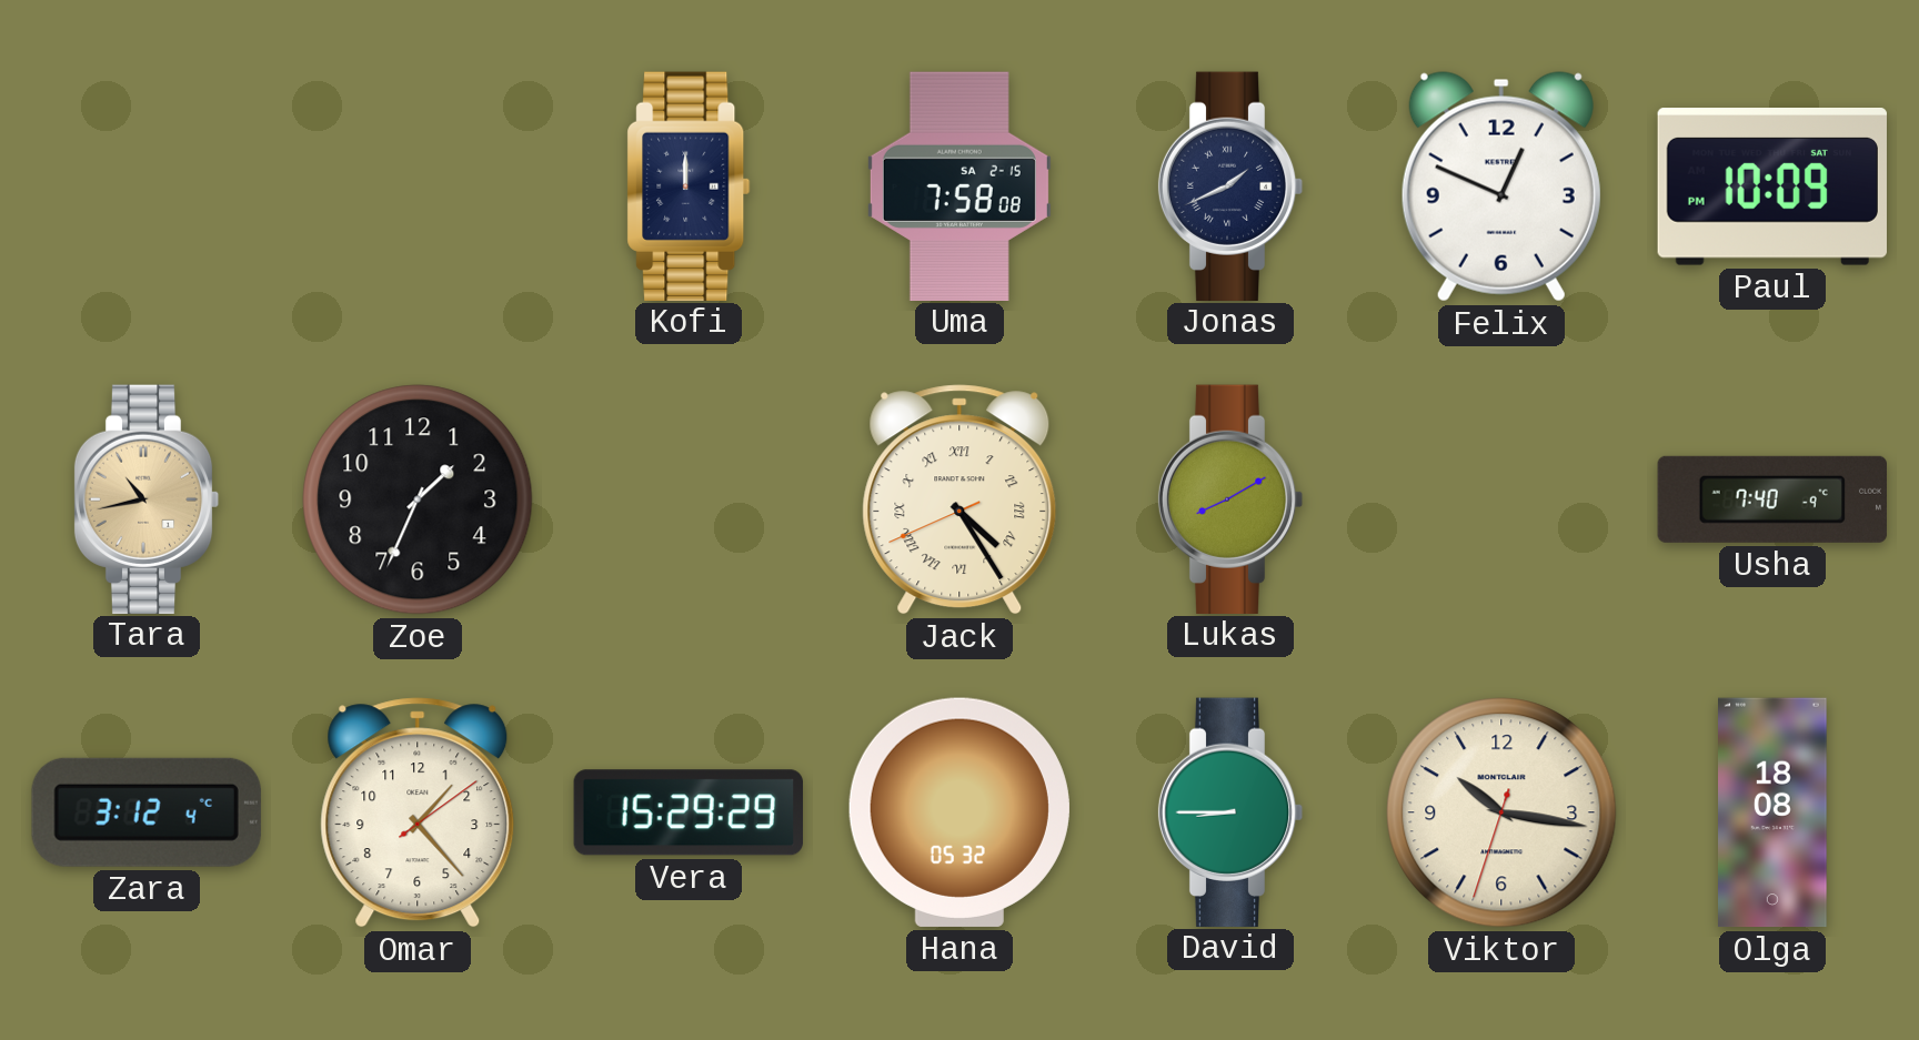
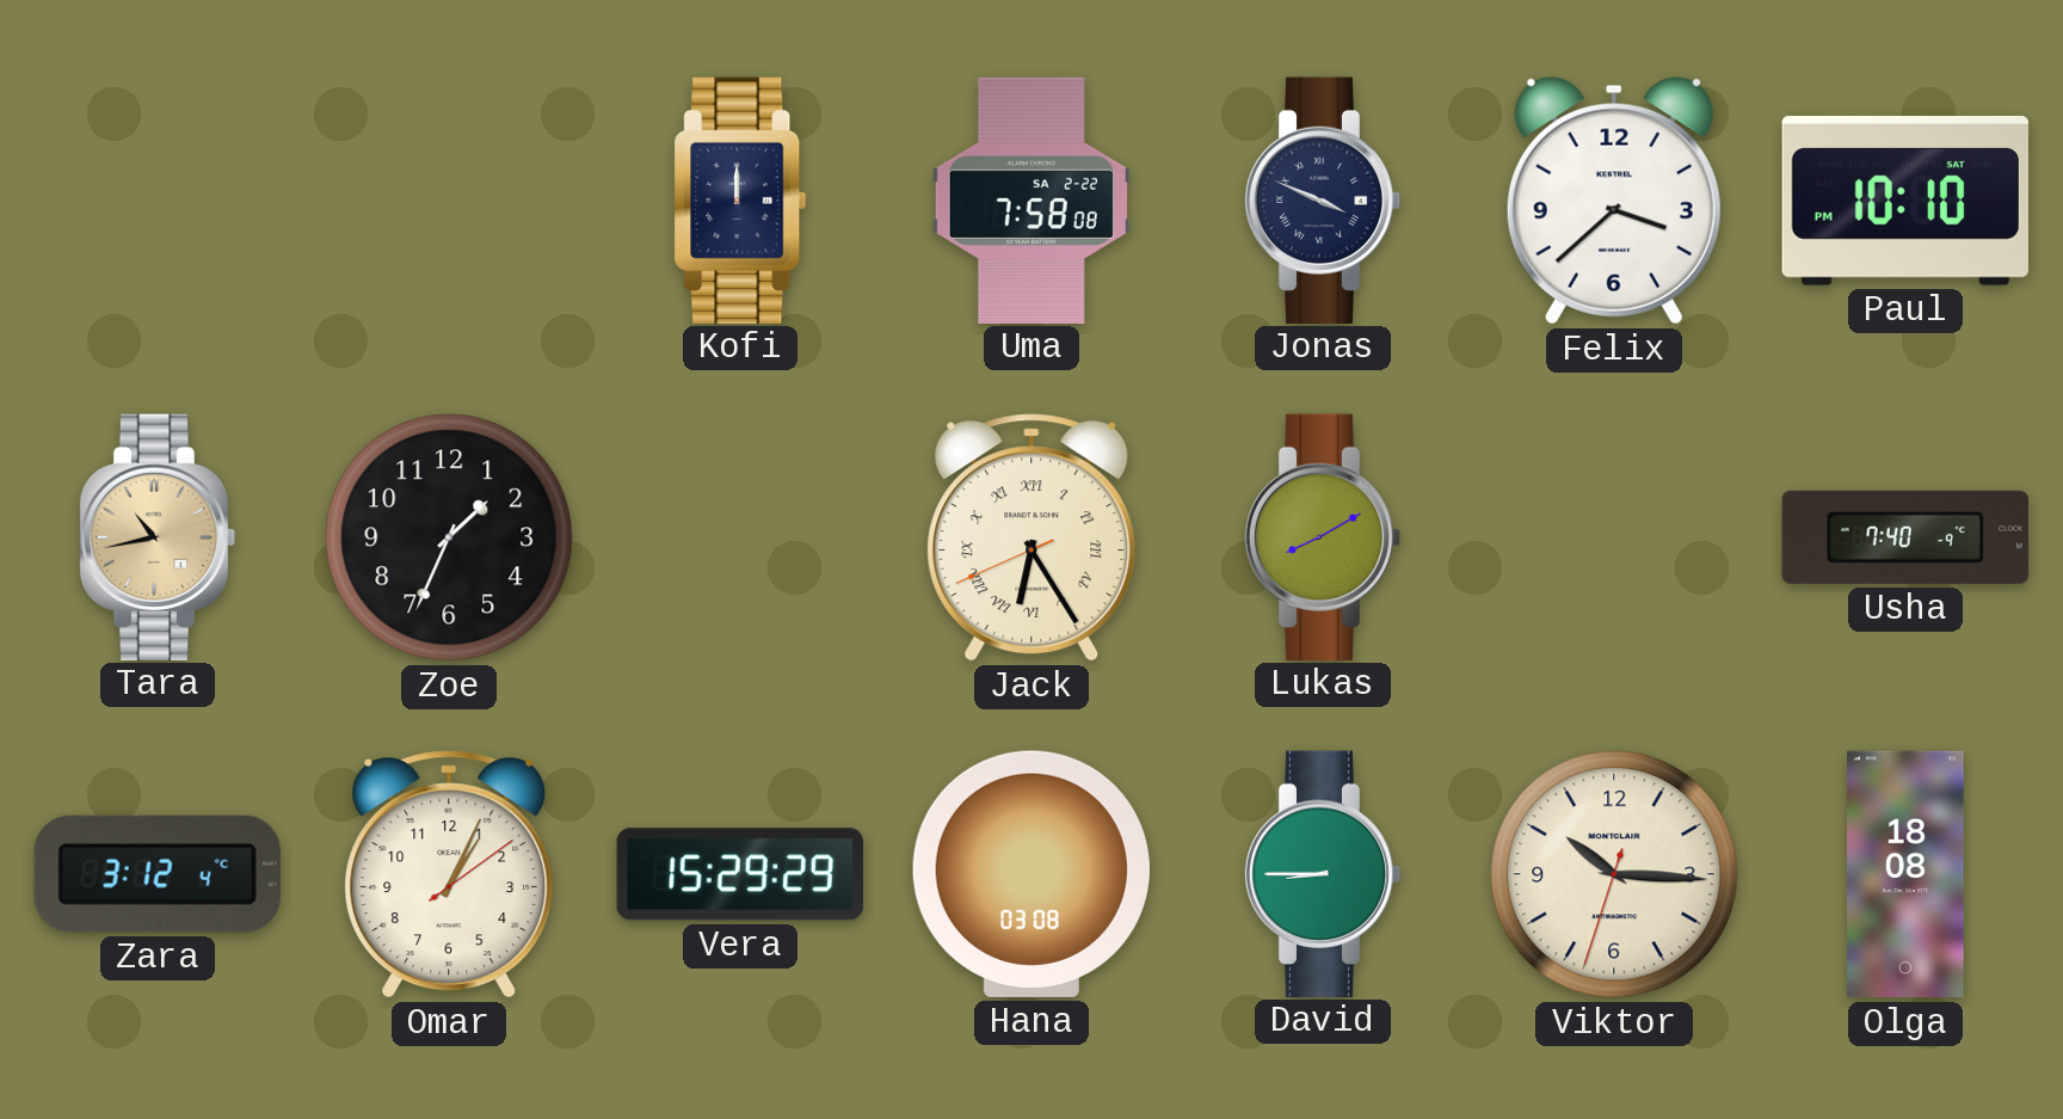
Uma date: SA 2-15 -> SA 2-22 (1031, 199)
Jonas: 1:41 -> 3:49 (1323, 199)
Felix: 12:49 -> 3:38 (1614, 201)
Paul: 10:09 -> 10:10 (1905, 201)
Jack: 4:24 -> 6:24 (1031, 537)
Omar: 1:23 -> 1:04 (449, 874)
Hana: 05:32 -> 03:08 (1031, 874)
Viktor: 10:16 -> 10:15 (1614, 874)
